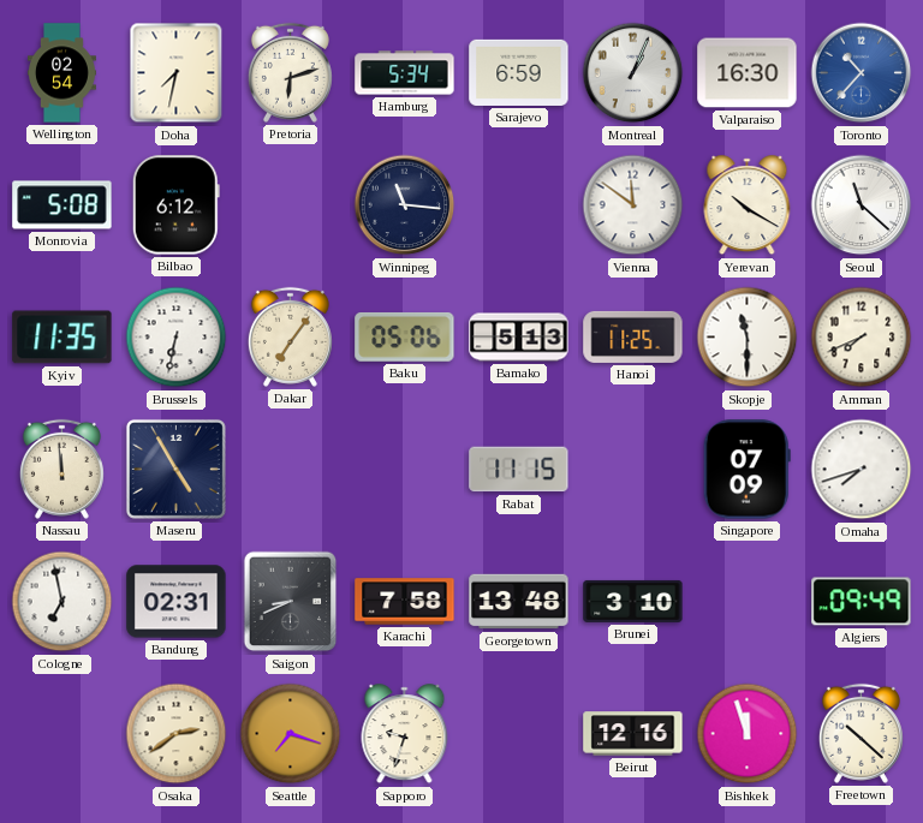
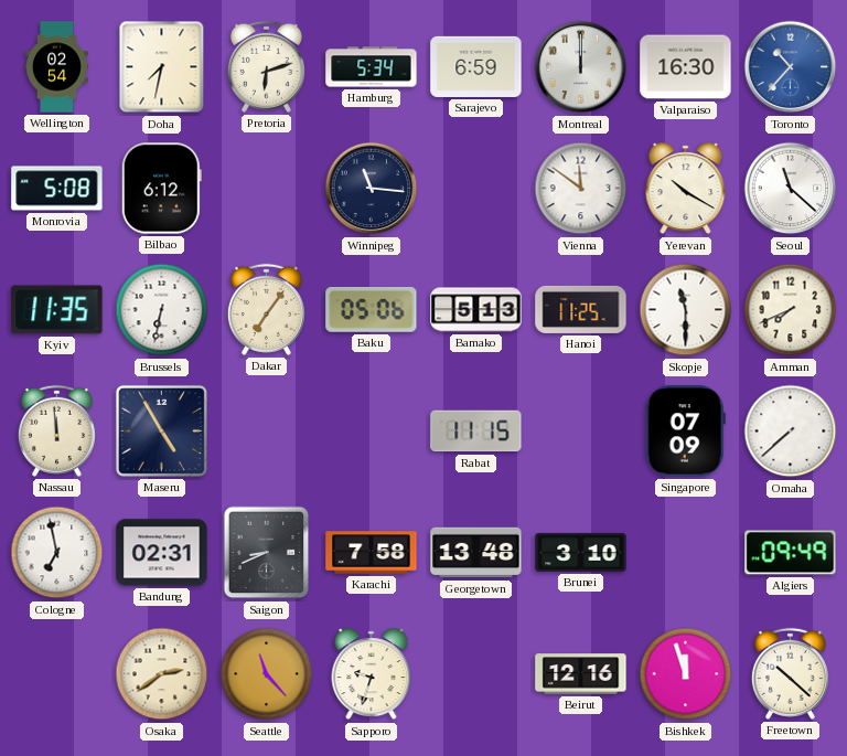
Montreal: 1:04 -> 12:00 (581, 67)
Omaha: 7:42 -> 7:38 (791, 432)
Seattle: 7:18 -> 11:23 (267, 674)
